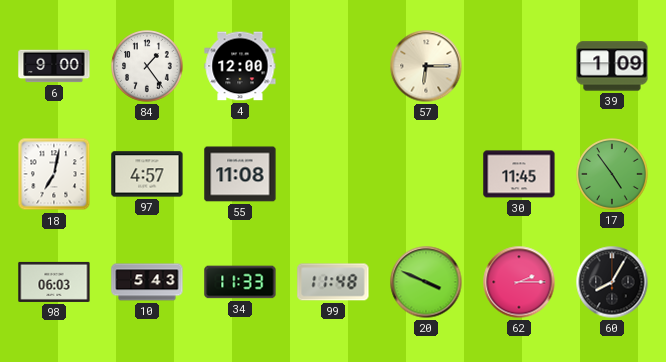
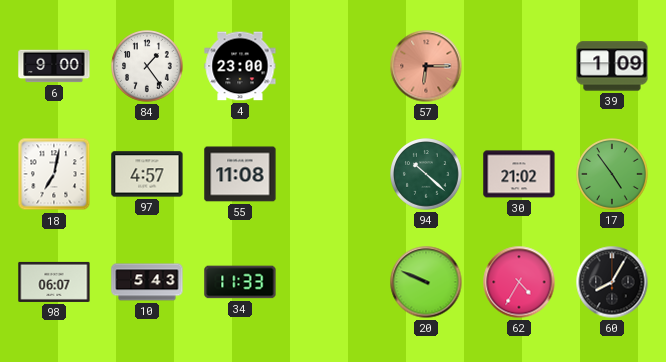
4: 12:00 -> 23:00 (240, 66)
57 dial: cream -> salmon (426, 66)
94: none -> 10:22 (426, 174)
30: 11:45 -> 21:02 (519, 174)
98: 06:03 -> 06:07 (54, 282)
99: 11:48 -> none (333, 282)
20: 3:49 -> 9:49 (426, 282)
62: 2:15 -> 4:35 (519, 282)
